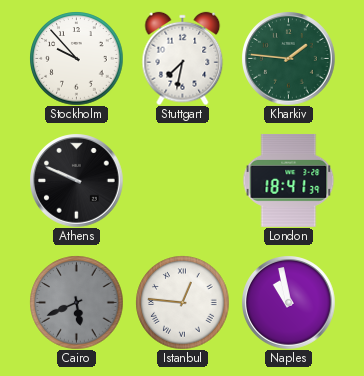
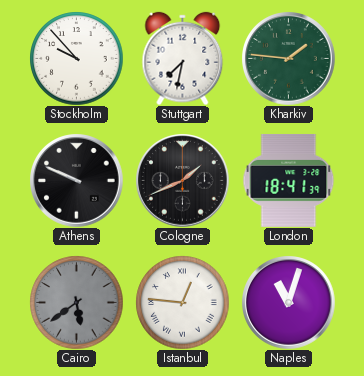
Cologne: none -> 1:41 (182, 180)
Cairo: 5:41 -> 5:39 (76, 302)
Naples: 10:58 -> 11:03 (288, 302)
